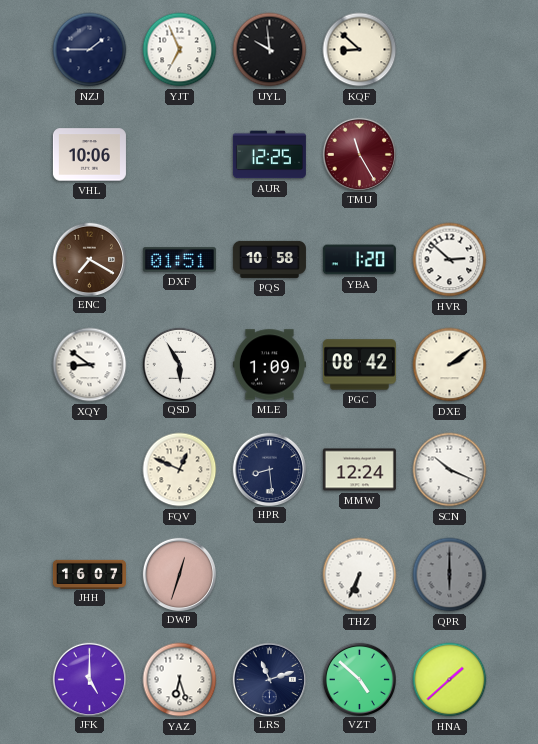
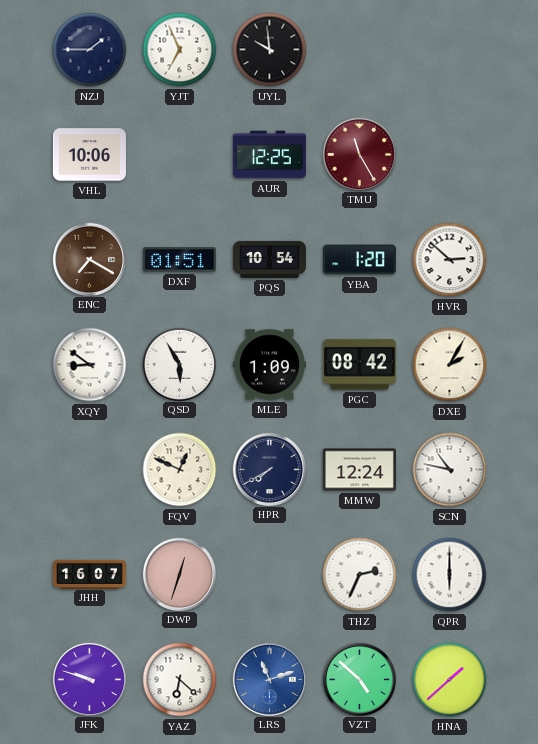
KQF: 8:52 -> none (360, 50)
PQS: 10:58 -> 10:54 (269, 259)
DXE: 2:09 -> 2:05 (450, 365)
HPR: 8:29 -> 7:40 (269, 469)
SCN: 10:19 -> 10:47 (450, 470)
THZ: 6:34 -> 2:34 (360, 575)
QPR dial: grey -> white (450, 575)
JFK: 5:00 -> 9:48 (89, 679)
YAZ: 6:27 -> 6:22 (180, 680)
LRS dial: navy -> blue (269, 679)
